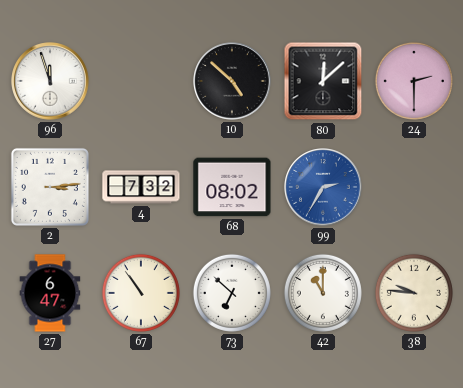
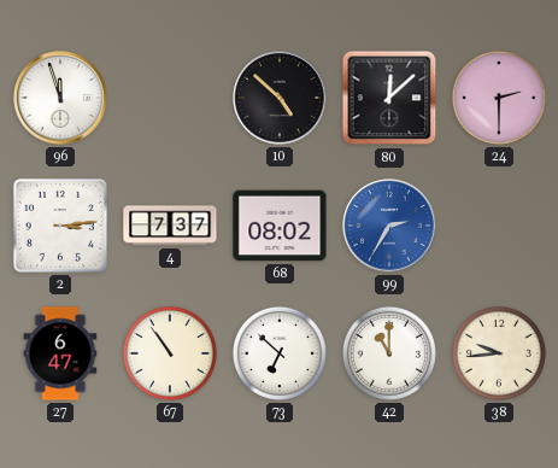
4: 7:32 -> 7:37 (170, 226)
38: 9:46 -> 9:44 (499, 353)
